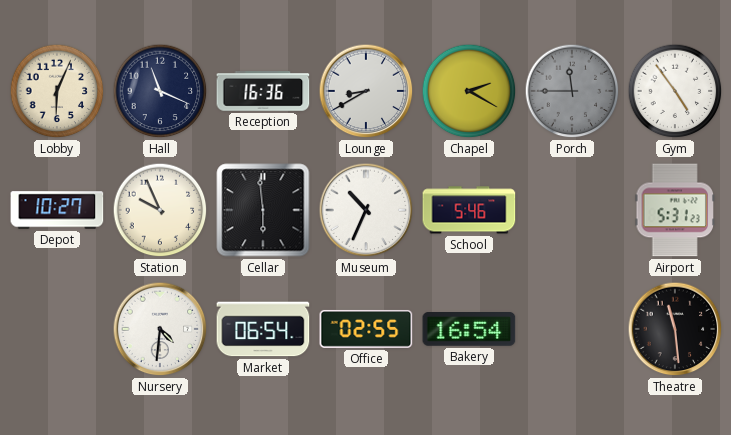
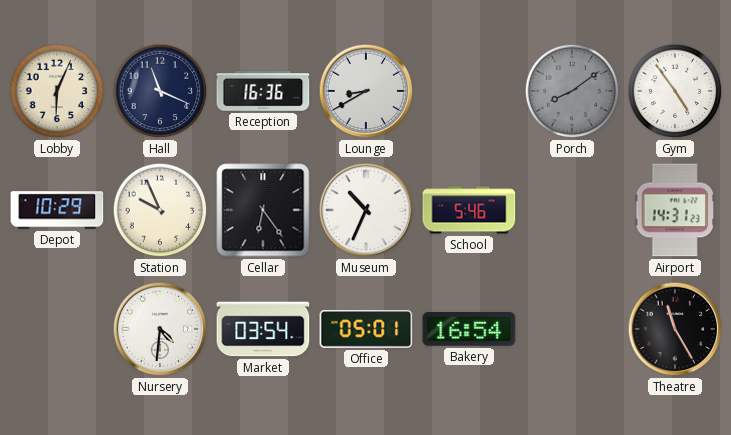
Chapel: 2:20 -> none (469, 91)
Porch: 11:45 -> 8:09 (572, 91)
Depot: 10:27 -> 10:29 (57, 210)
Cellar: 5:59 -> 6:24 (263, 210)
Airport: 5:31 -> 14:31 (674, 210)
Market: 06:54 -> 03:54 (263, 329)
Office: 02:55 -> 05:01 (366, 329)
Theatre: 11:29 -> 11:25 (675, 329)
